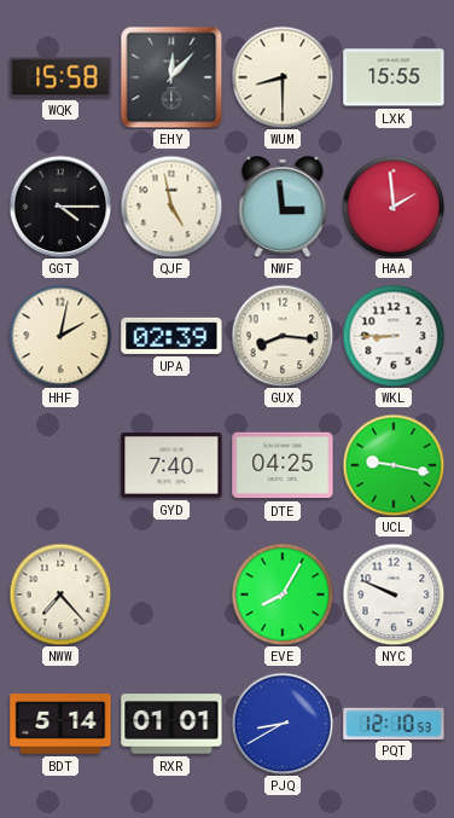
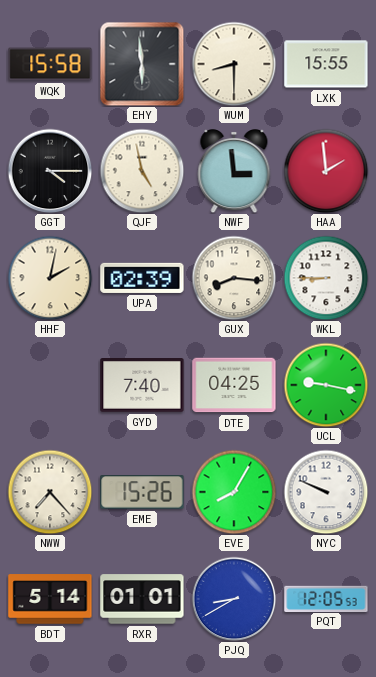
EHY: 12:07 -> 5:59 (142, 64)
EME: none -> 15:26 (142, 492)
PQT: 12:10 -> 12:05 (326, 598)
